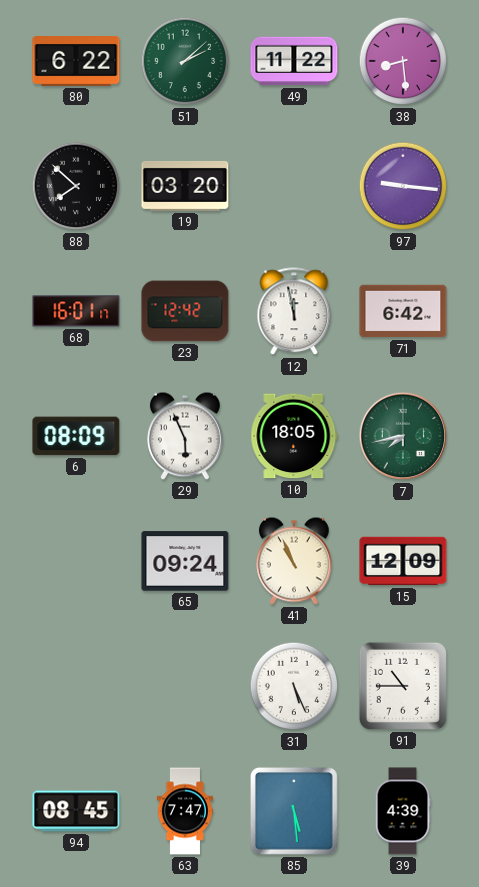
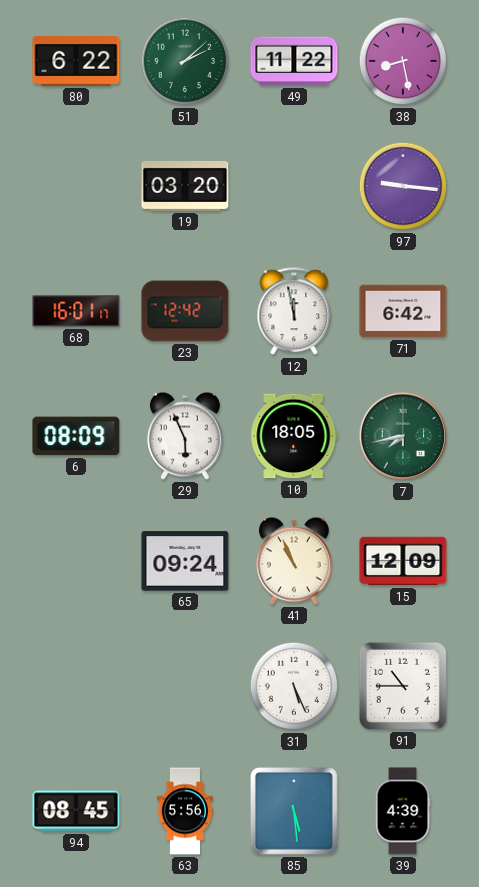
38: 8:29 -> 8:28 (403, 61)
88: 7:52 -> none (76, 186)
63: 7:47 -> 5:56 (185, 811)
